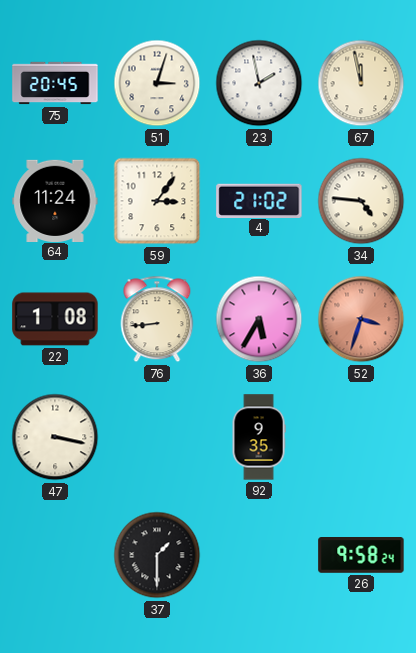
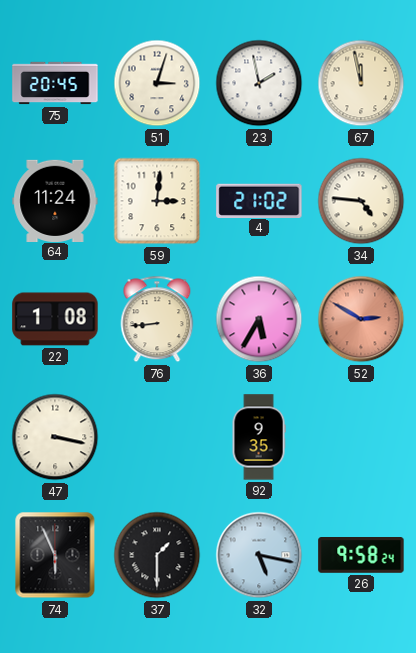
59: 3:06 -> 3:01 (157, 201)
52: 3:33 -> 2:50 (361, 319)
74: none -> 5:56 (55, 555)
32: none -> 5:17 (259, 555)
